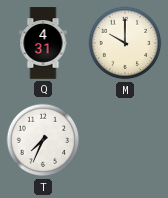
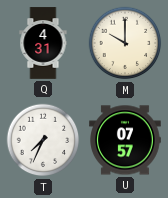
U: none -> 07:57 (125, 140)
